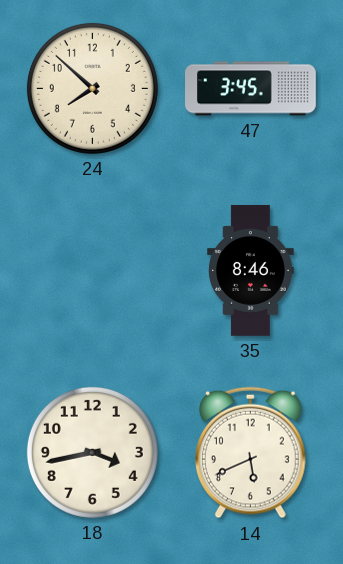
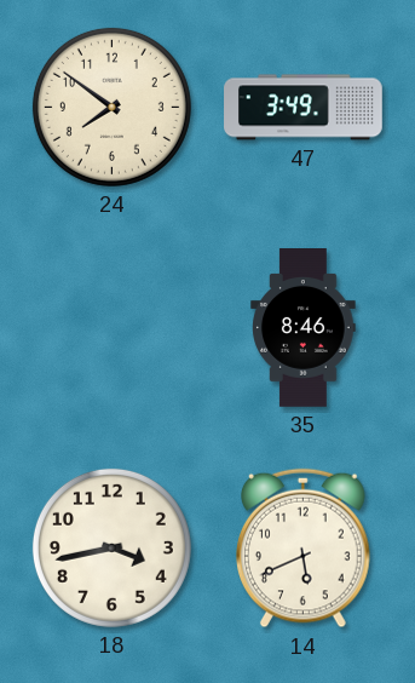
24: 7:52 -> 7:51 (111, 107)
47: 3:45 -> 3:49 (304, 108)
